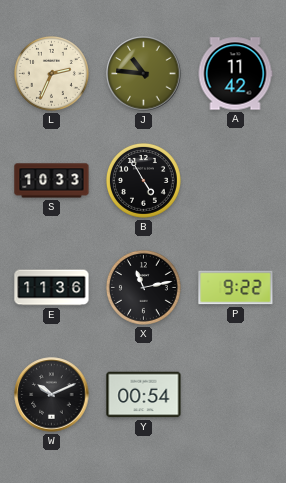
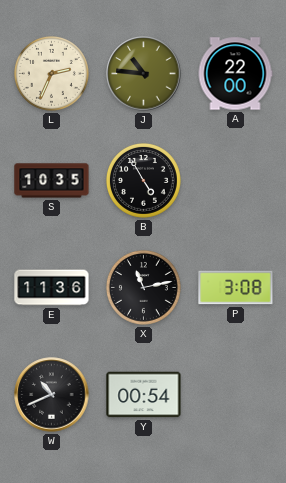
A: 11:42 -> 22:00 (235, 74)
S: 10:33 -> 10:35 (52, 181)
P: 9:22 -> 3:08 (236, 288)
W: 10:11 -> 10:41 (52, 395)
